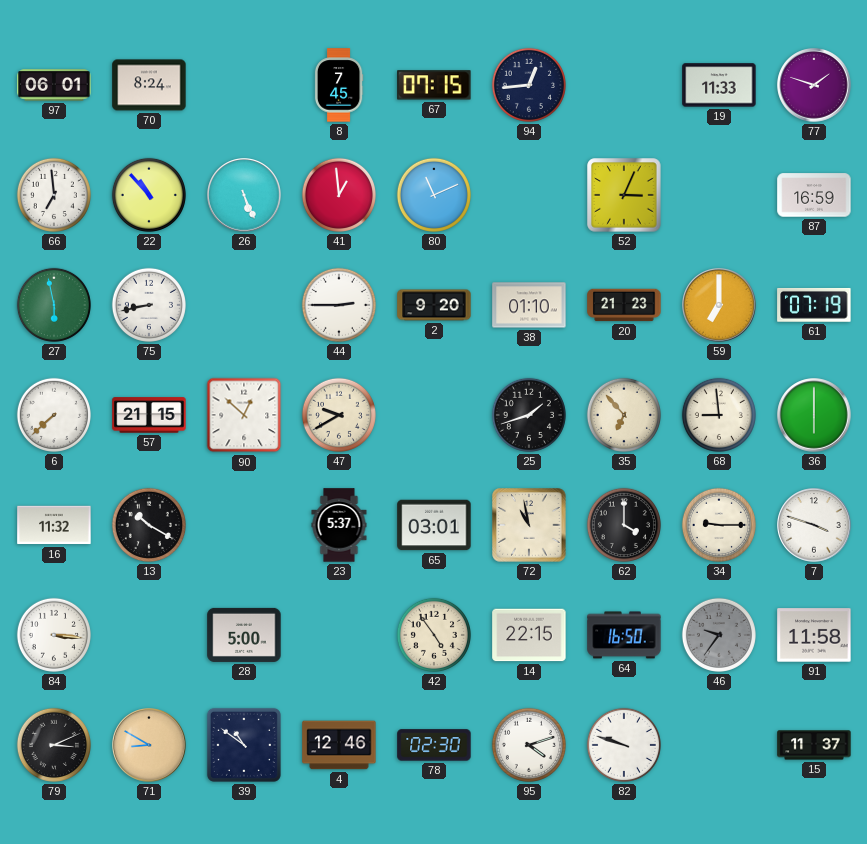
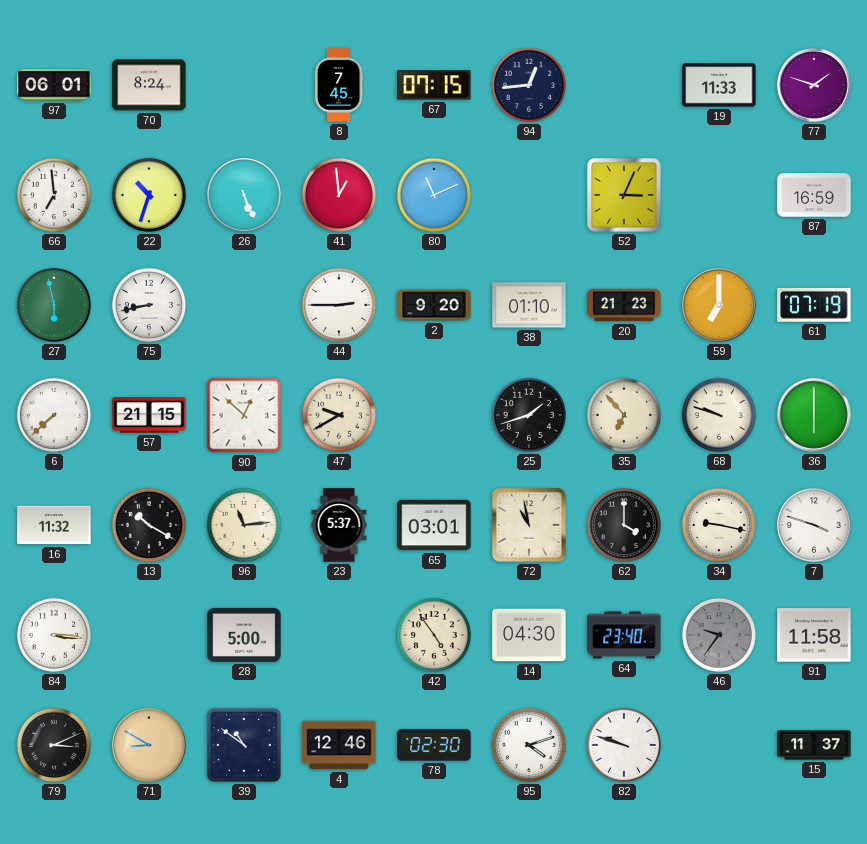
22: 10:53 -> 10:33 (149, 195)
68: 8:59 -> 9:48 (719, 415)
96: none -> 11:14 (244, 525)
34: 9:15 -> 9:17 (719, 525)
14: 22:15 -> 04:30 (529, 635)
64: 16:50 -> 23:40 (624, 635)
